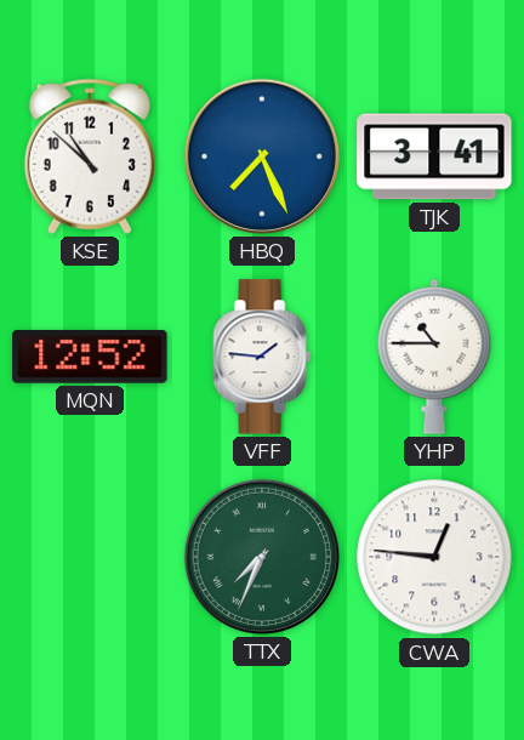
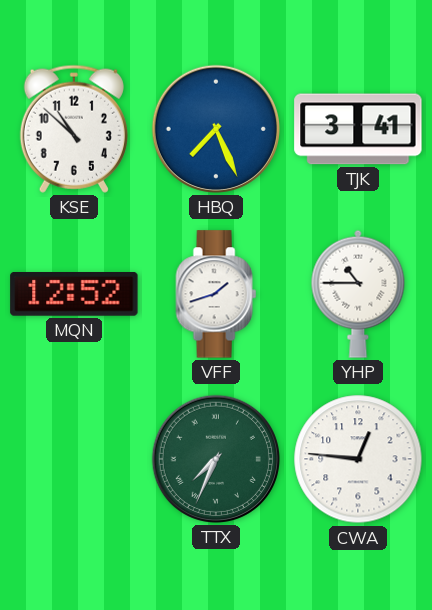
VFF: 1:46 -> 1:42 (216, 294)
